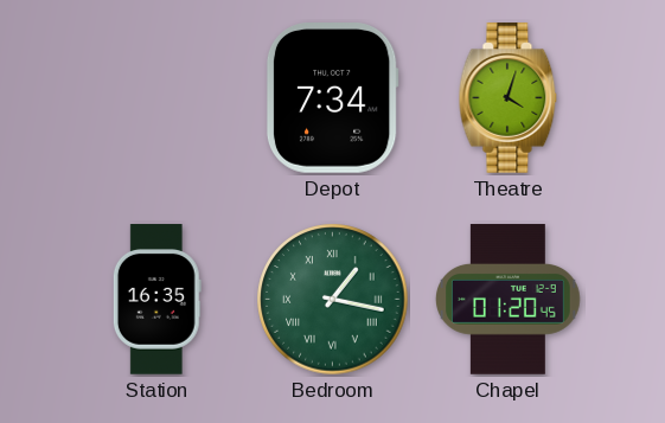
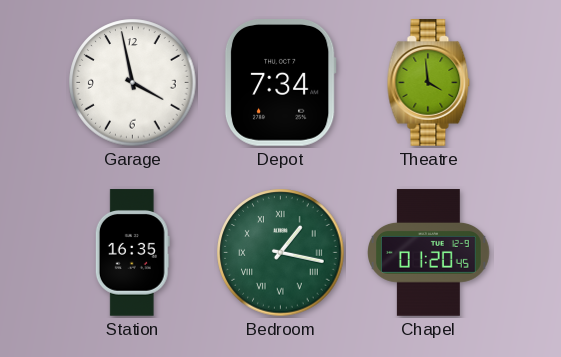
Garage: none -> 3:58 (133, 83)
Theatre: 4:03 -> 3:59 (429, 83)
